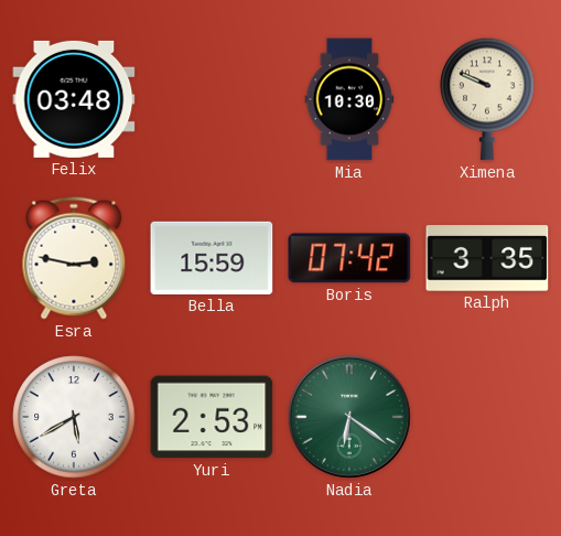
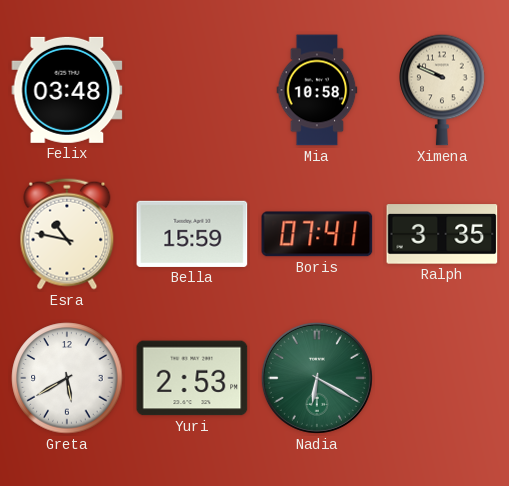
Mia: 10:30 -> 10:58 (317, 90)
Esra: 2:47 -> 10:47 (67, 234)
Boris: 07:42 -> 07:41 (317, 234)
Nadia: 6:21 -> 6:20 (317, 378)
